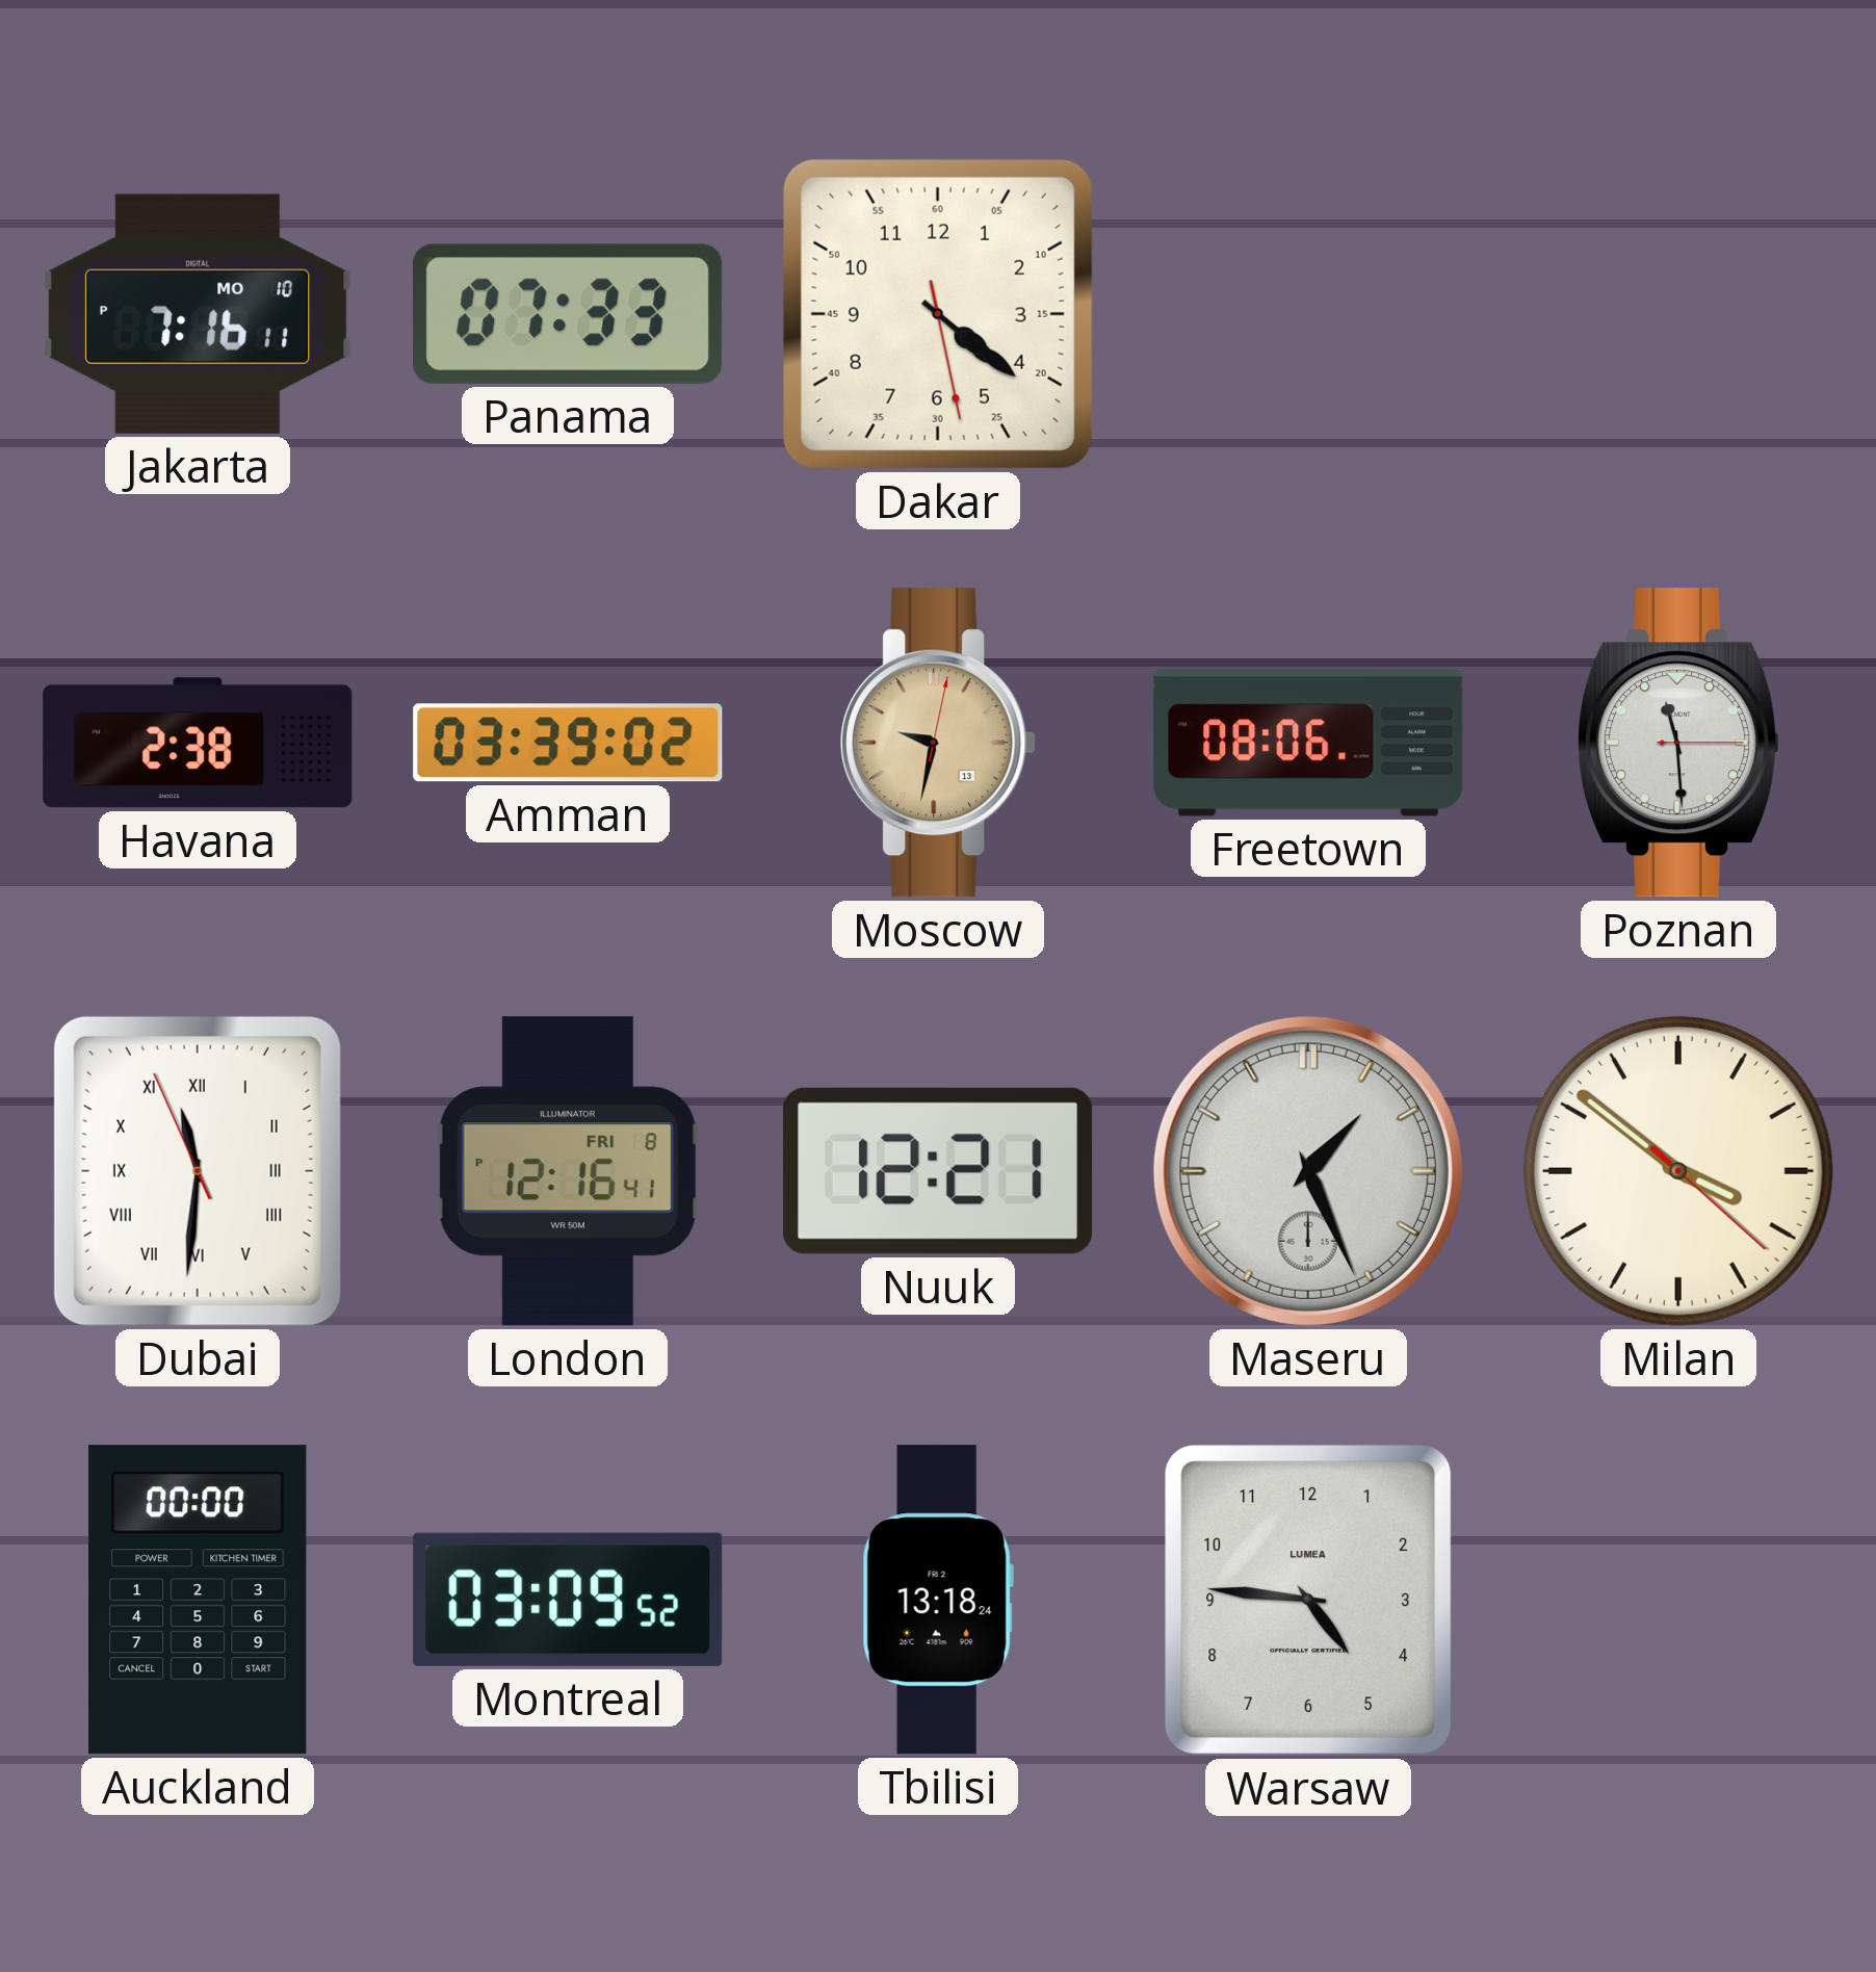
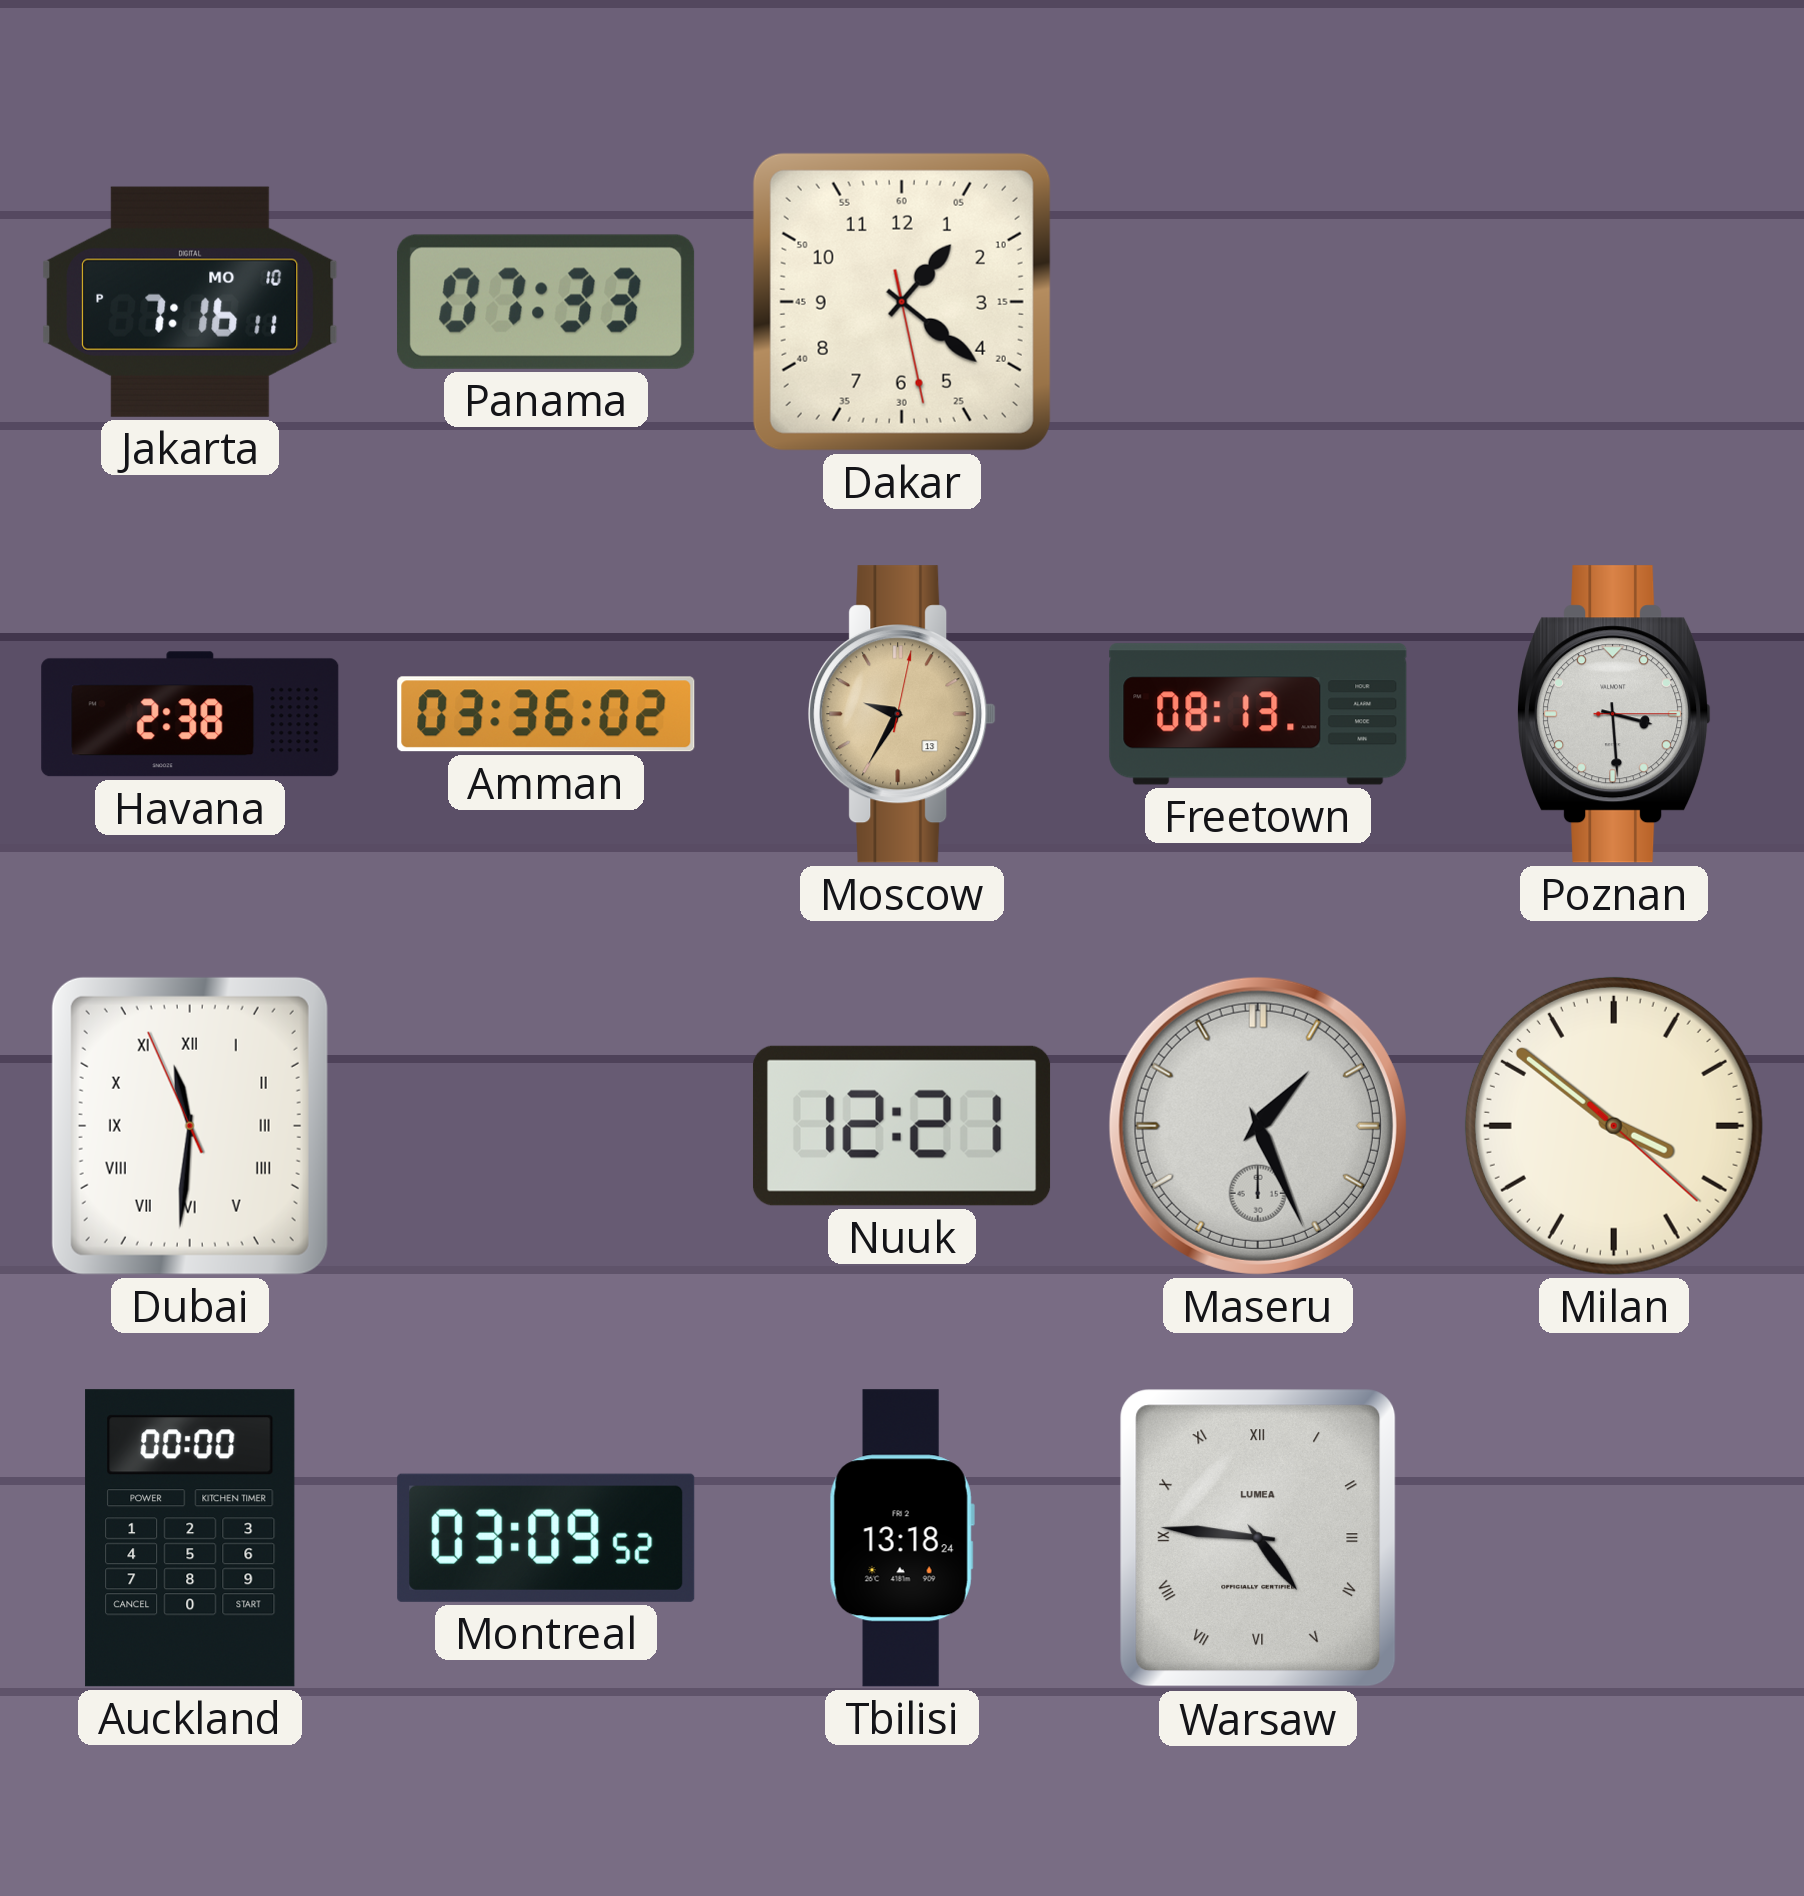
Dakar: 4:21 -> 1:21 (902, 302)
Amman: 03:39 -> 03:36 (546, 714)
Moscow: 9:32 -> 9:35 (902, 714)
Freetown: 08:06 -> 08:13 (1258, 714)
Poznan: 11:29 -> 3:29 (1615, 714)
London: 12:16 -> none (568, 1171)
Warsaw numerals: Arabic -> Roman (1258, 1538)
